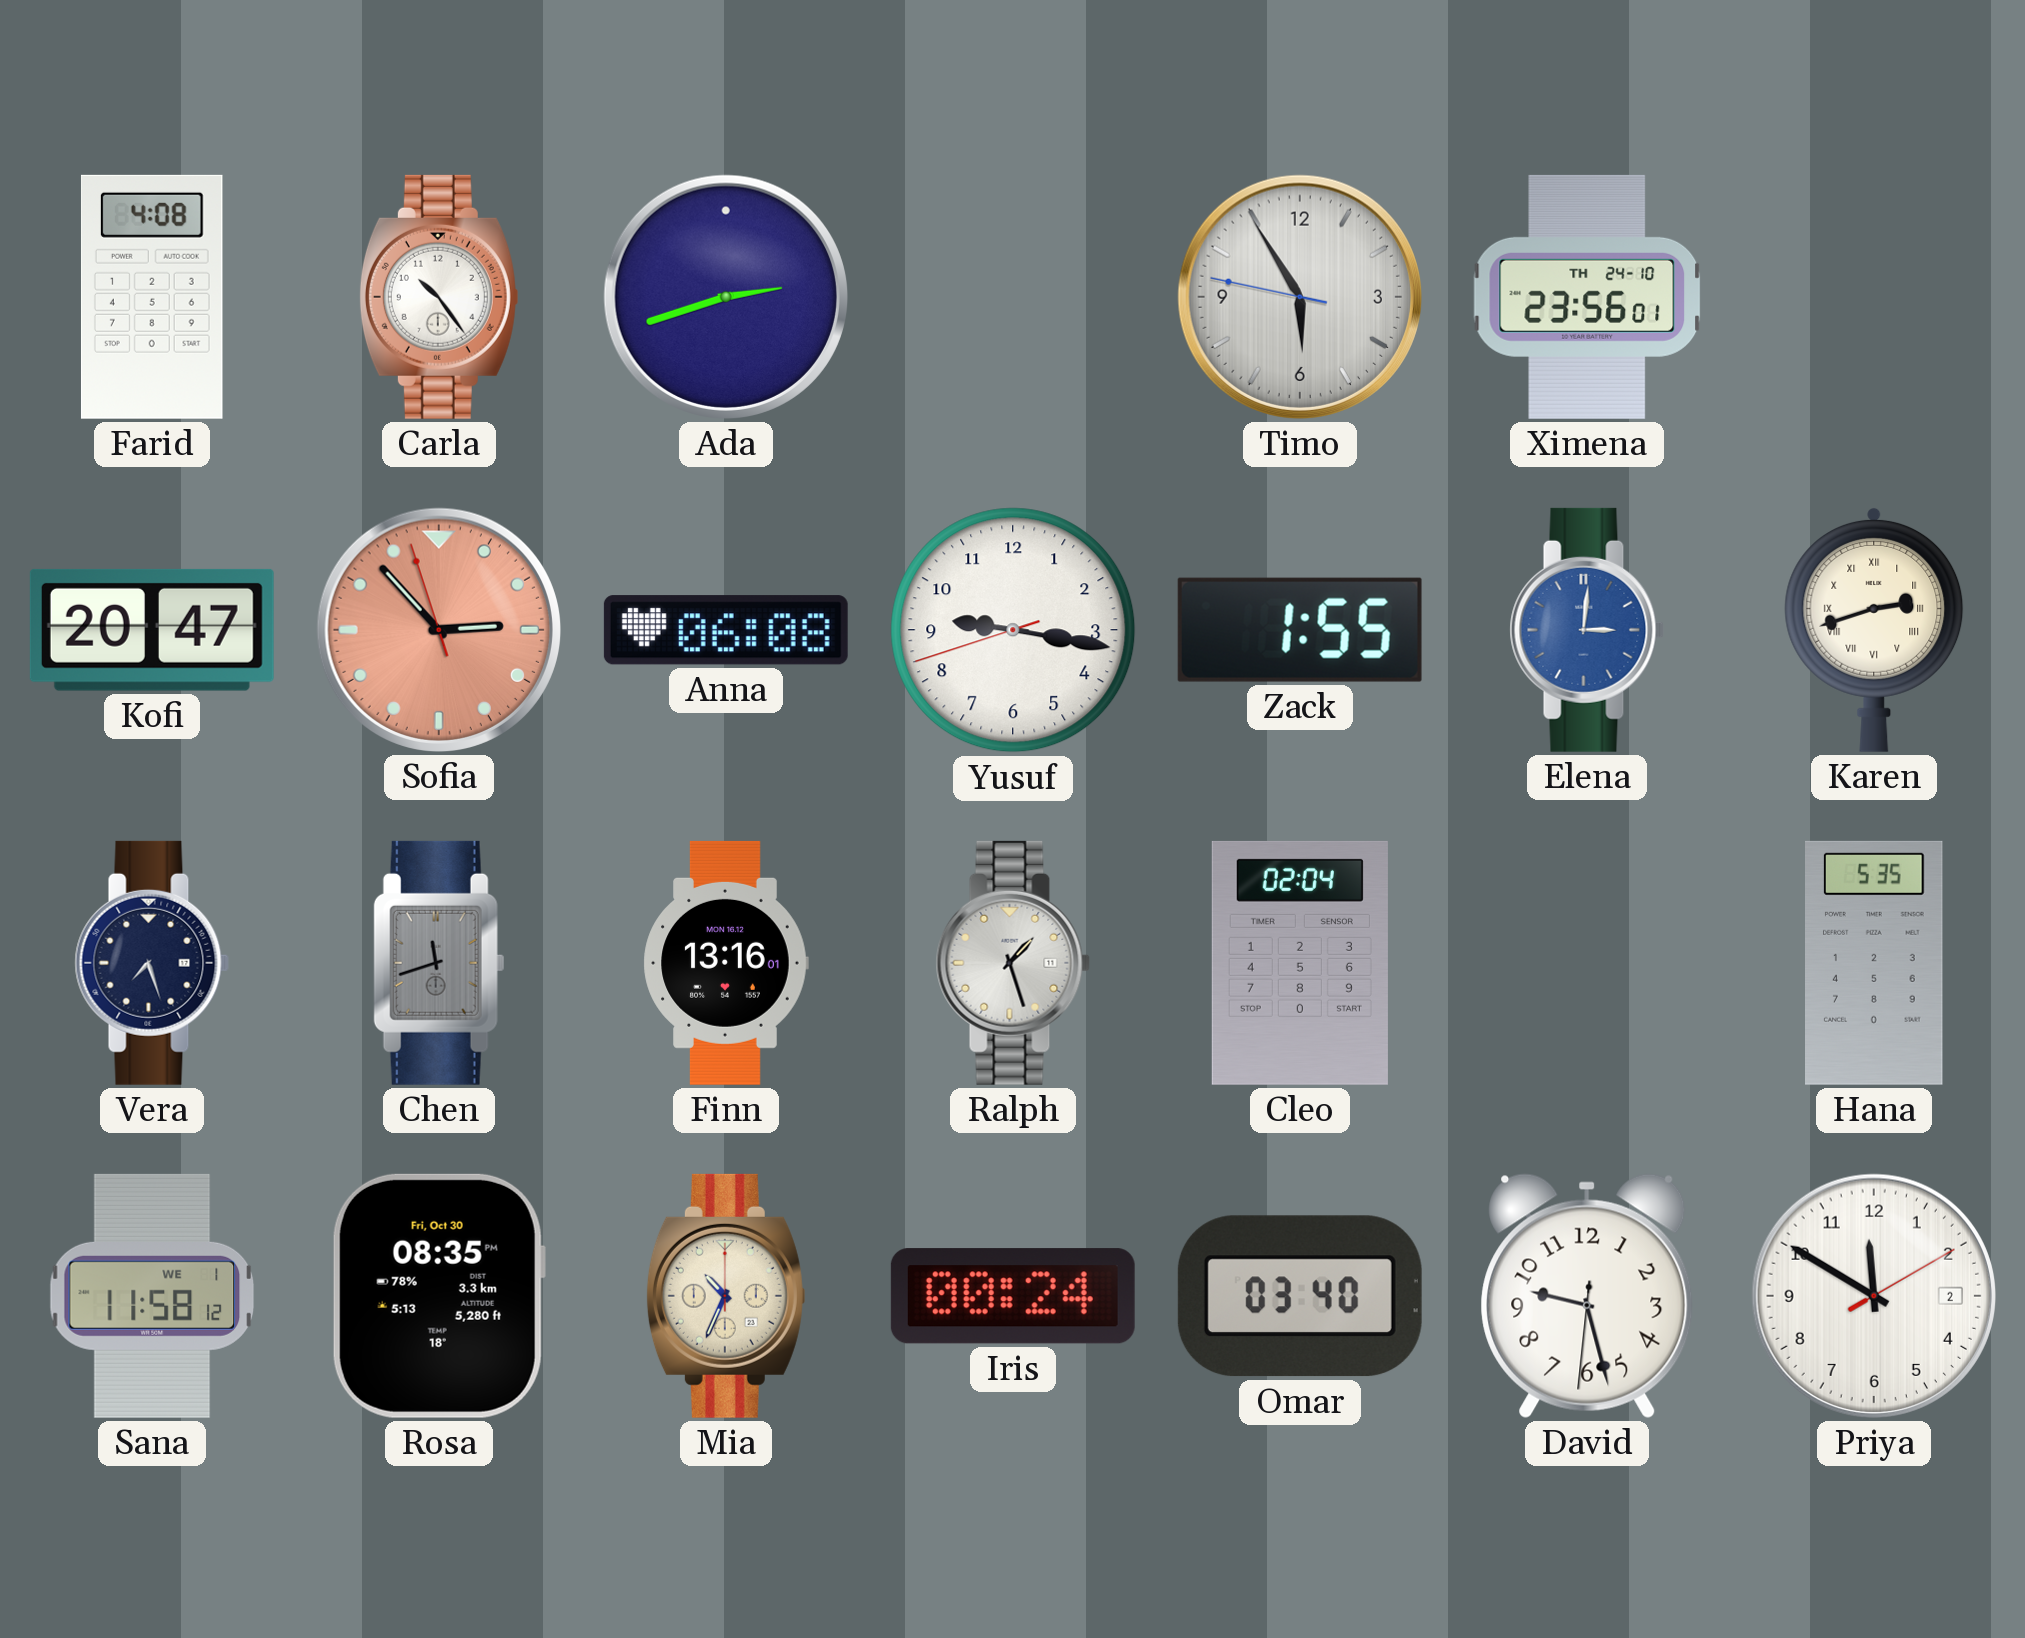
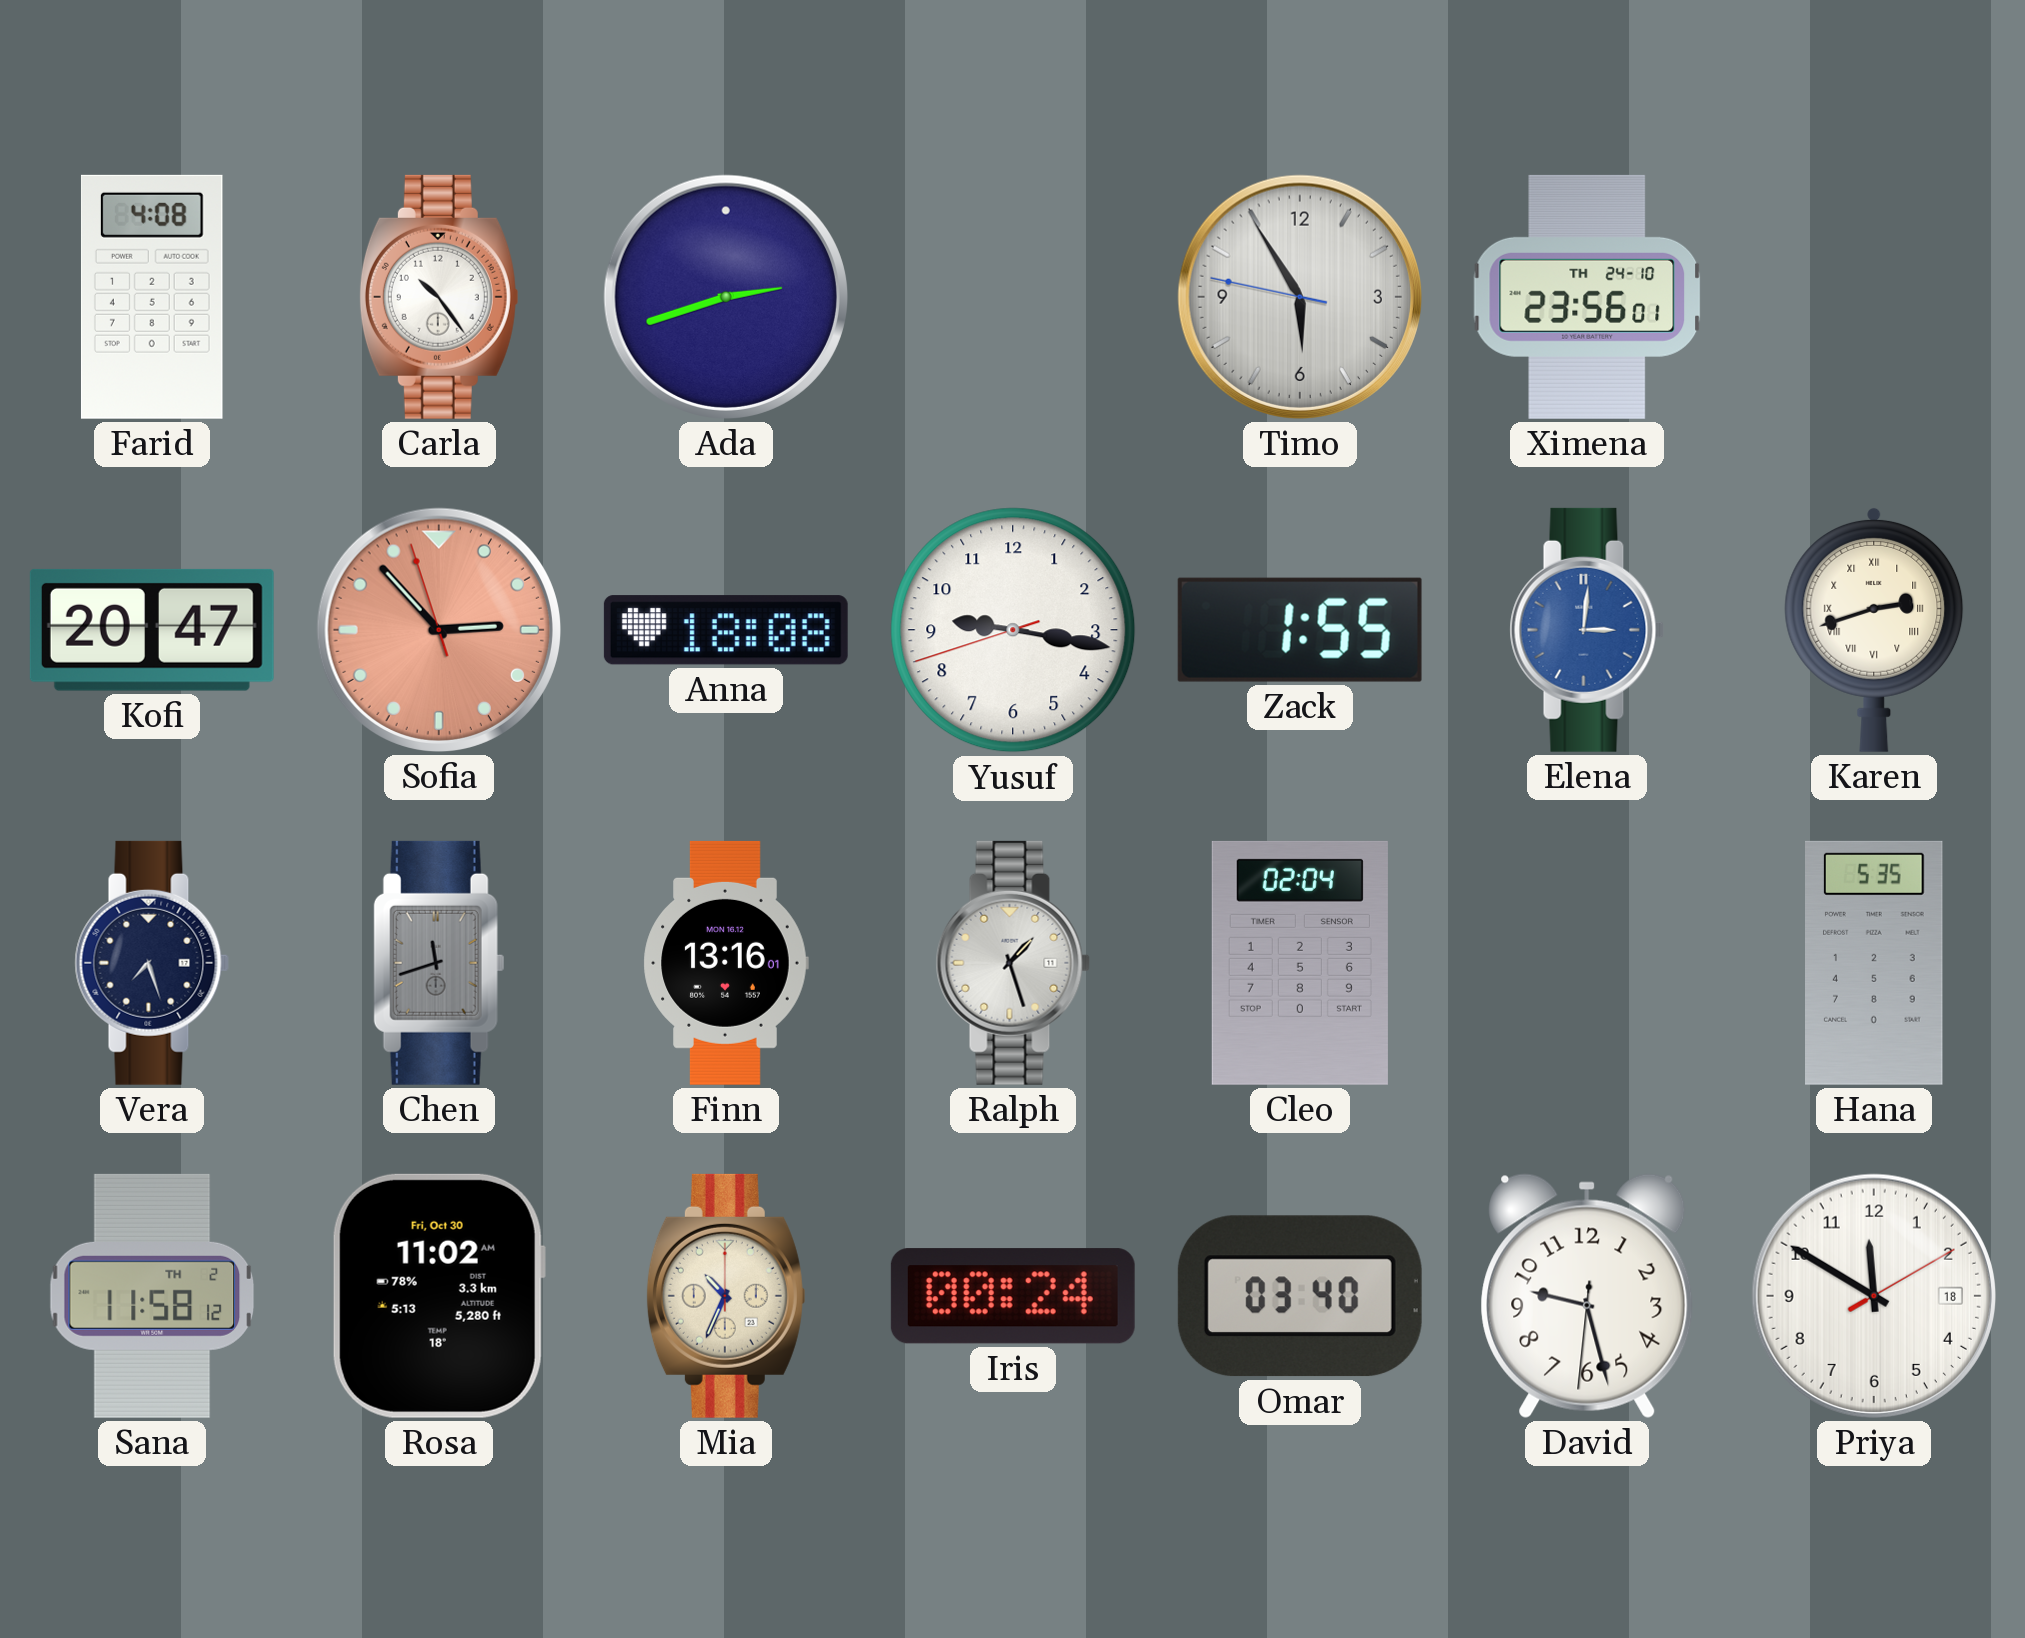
Anna: 06:08 -> 18:08 (726, 630)
Sana date: WE 1 -> TH 2 (152, 1296)
Rosa: 08:35 -> 11:02 (439, 1296)
Priya date: 2 -> 18 (1874, 1296)
